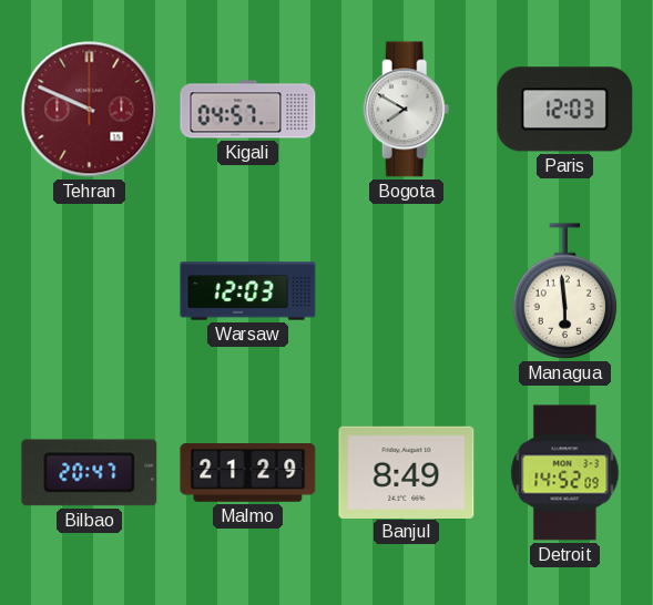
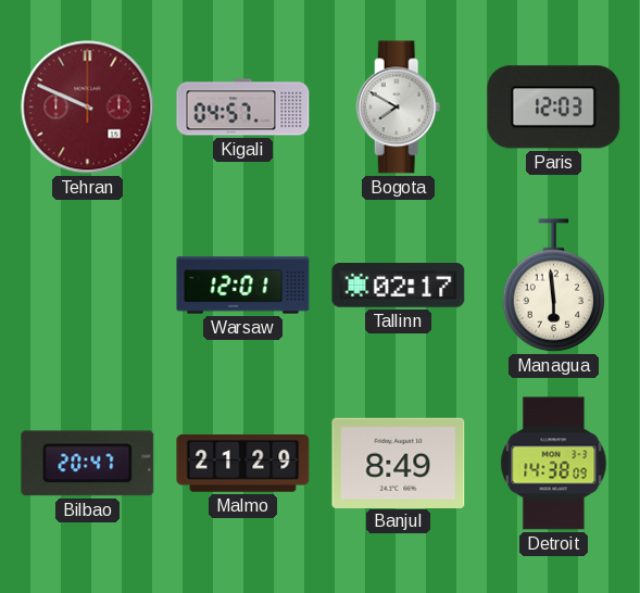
Warsaw: 12:03 -> 12:01 (243, 286)
Tallinn: none -> 02:17 (399, 286)
Detroit: 14:52 -> 14:38 (554, 464)
